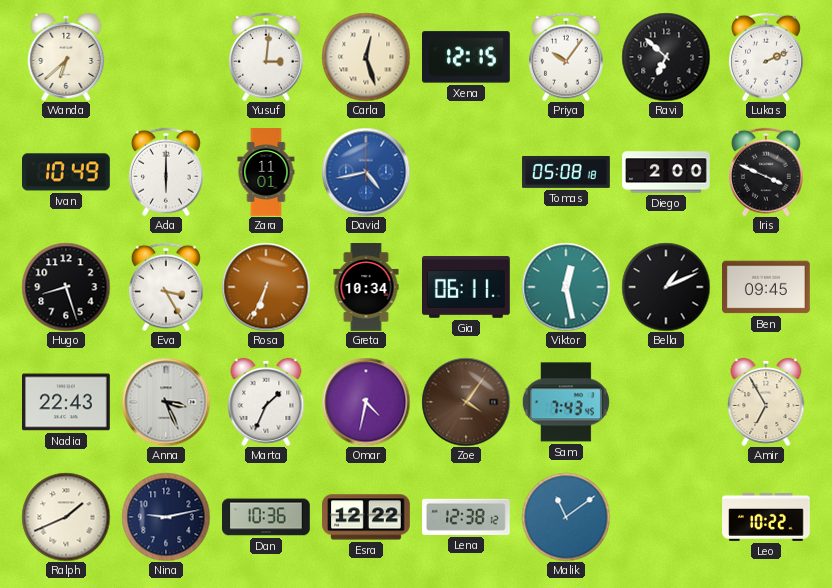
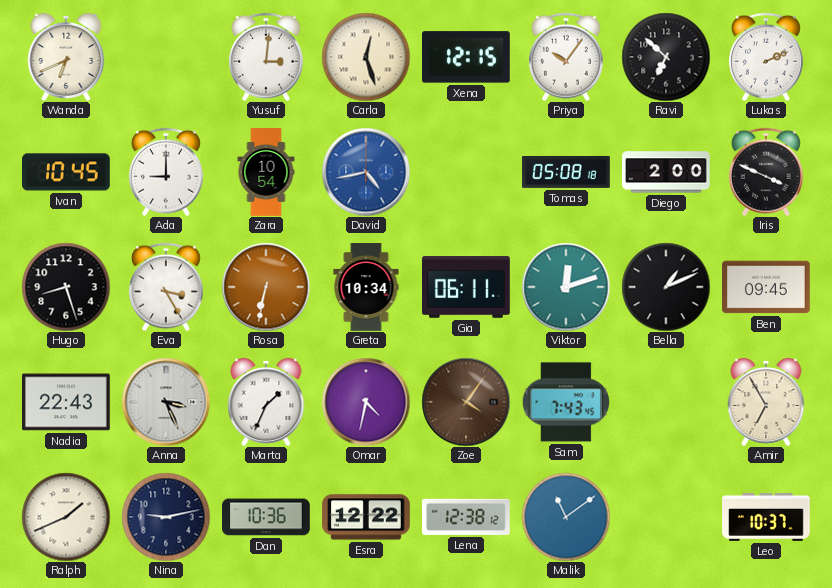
Wanda: 6:38 -> 6:41 (66, 57)
Ivan: 10:49 -> 10:45 (67, 172)
Ada: 6:00 -> 9:00 (166, 172)
Zara: 11:01 -> 10:54 (266, 172)
Rosa: 6:34 -> 6:32 (266, 287)
Viktor: 12:28 -> 12:12 (566, 287)
Leo: 10:22 -> 10:37 (766, 517)
